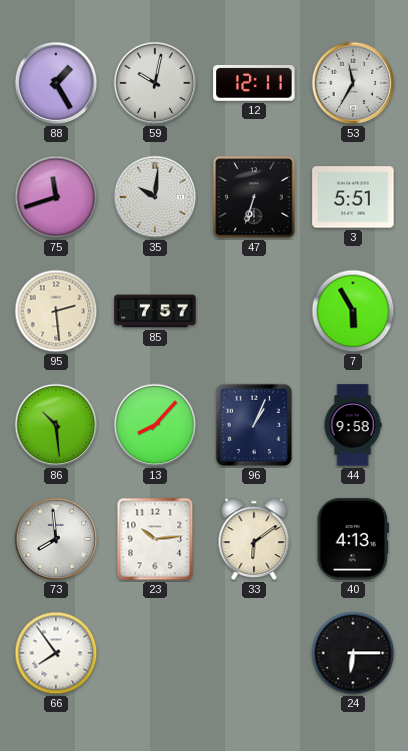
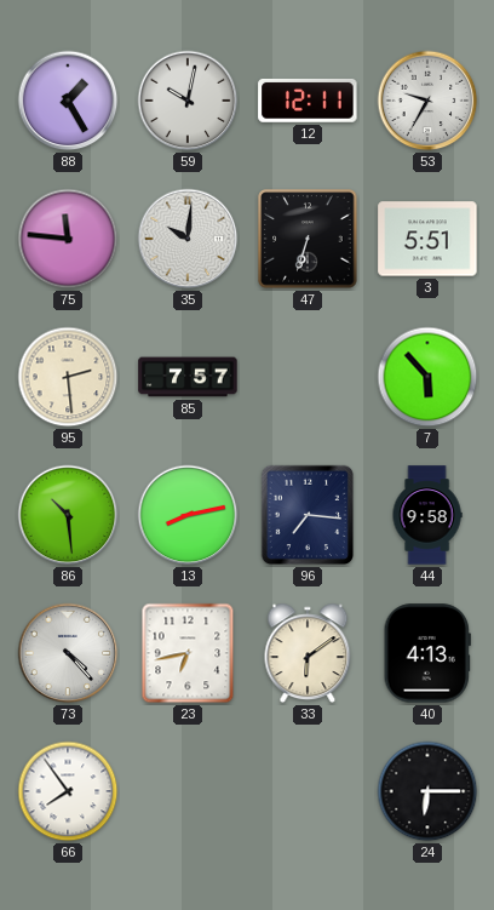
53: 11:35 -> 9:35 (427, 101)
75: 11:42 -> 11:46 (68, 239)
7: 5:55 -> 5:53 (427, 377)
13: 8:07 -> 8:13 (188, 515)
96: 1:04 -> 7:16 (308, 515)
73: 7:59 -> 4:23 (68, 653)
23: 10:14 -> 6:43 (188, 653)
